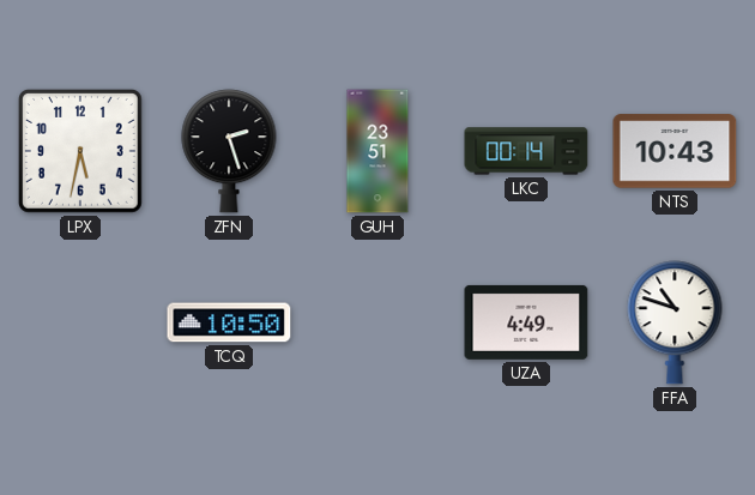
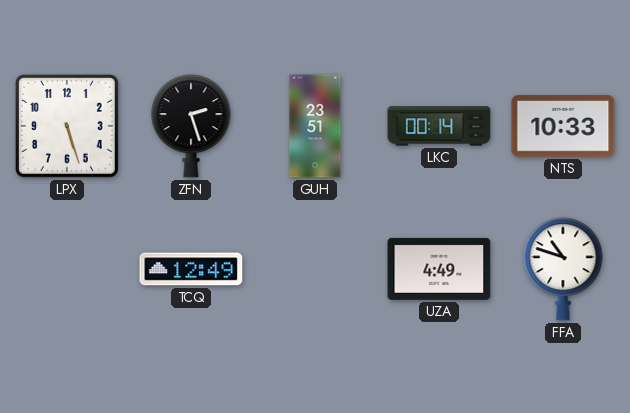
LPX: 5:32 -> 5:27 (67, 126)
NTS: 10:43 -> 10:33 (563, 126)
TCQ: 10:50 -> 12:49 (191, 269)
